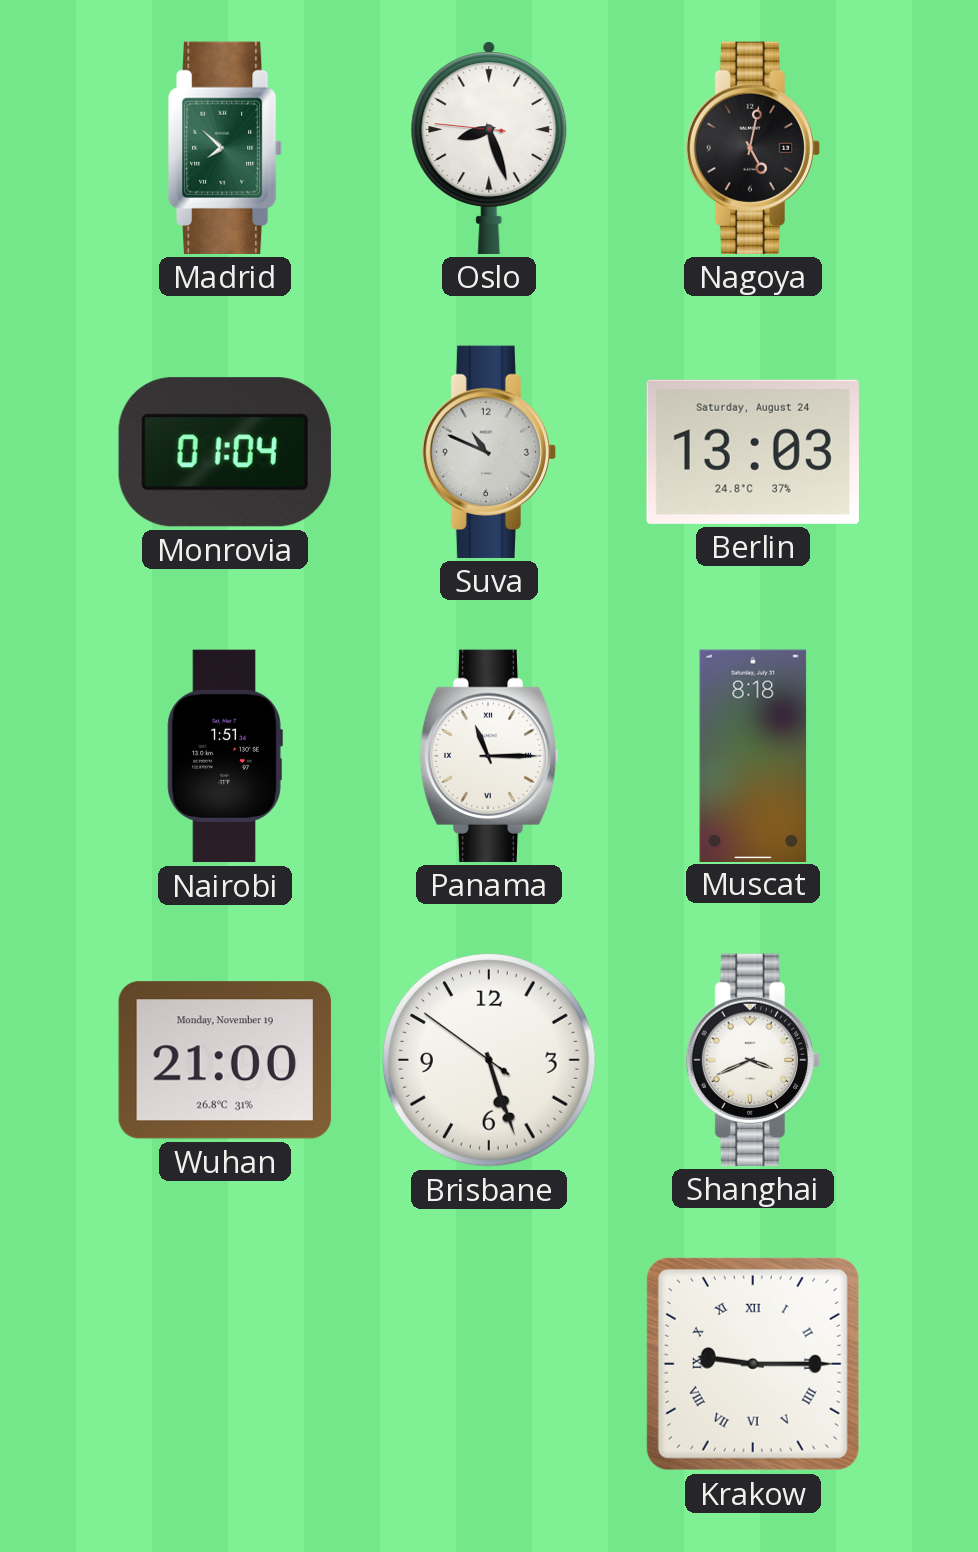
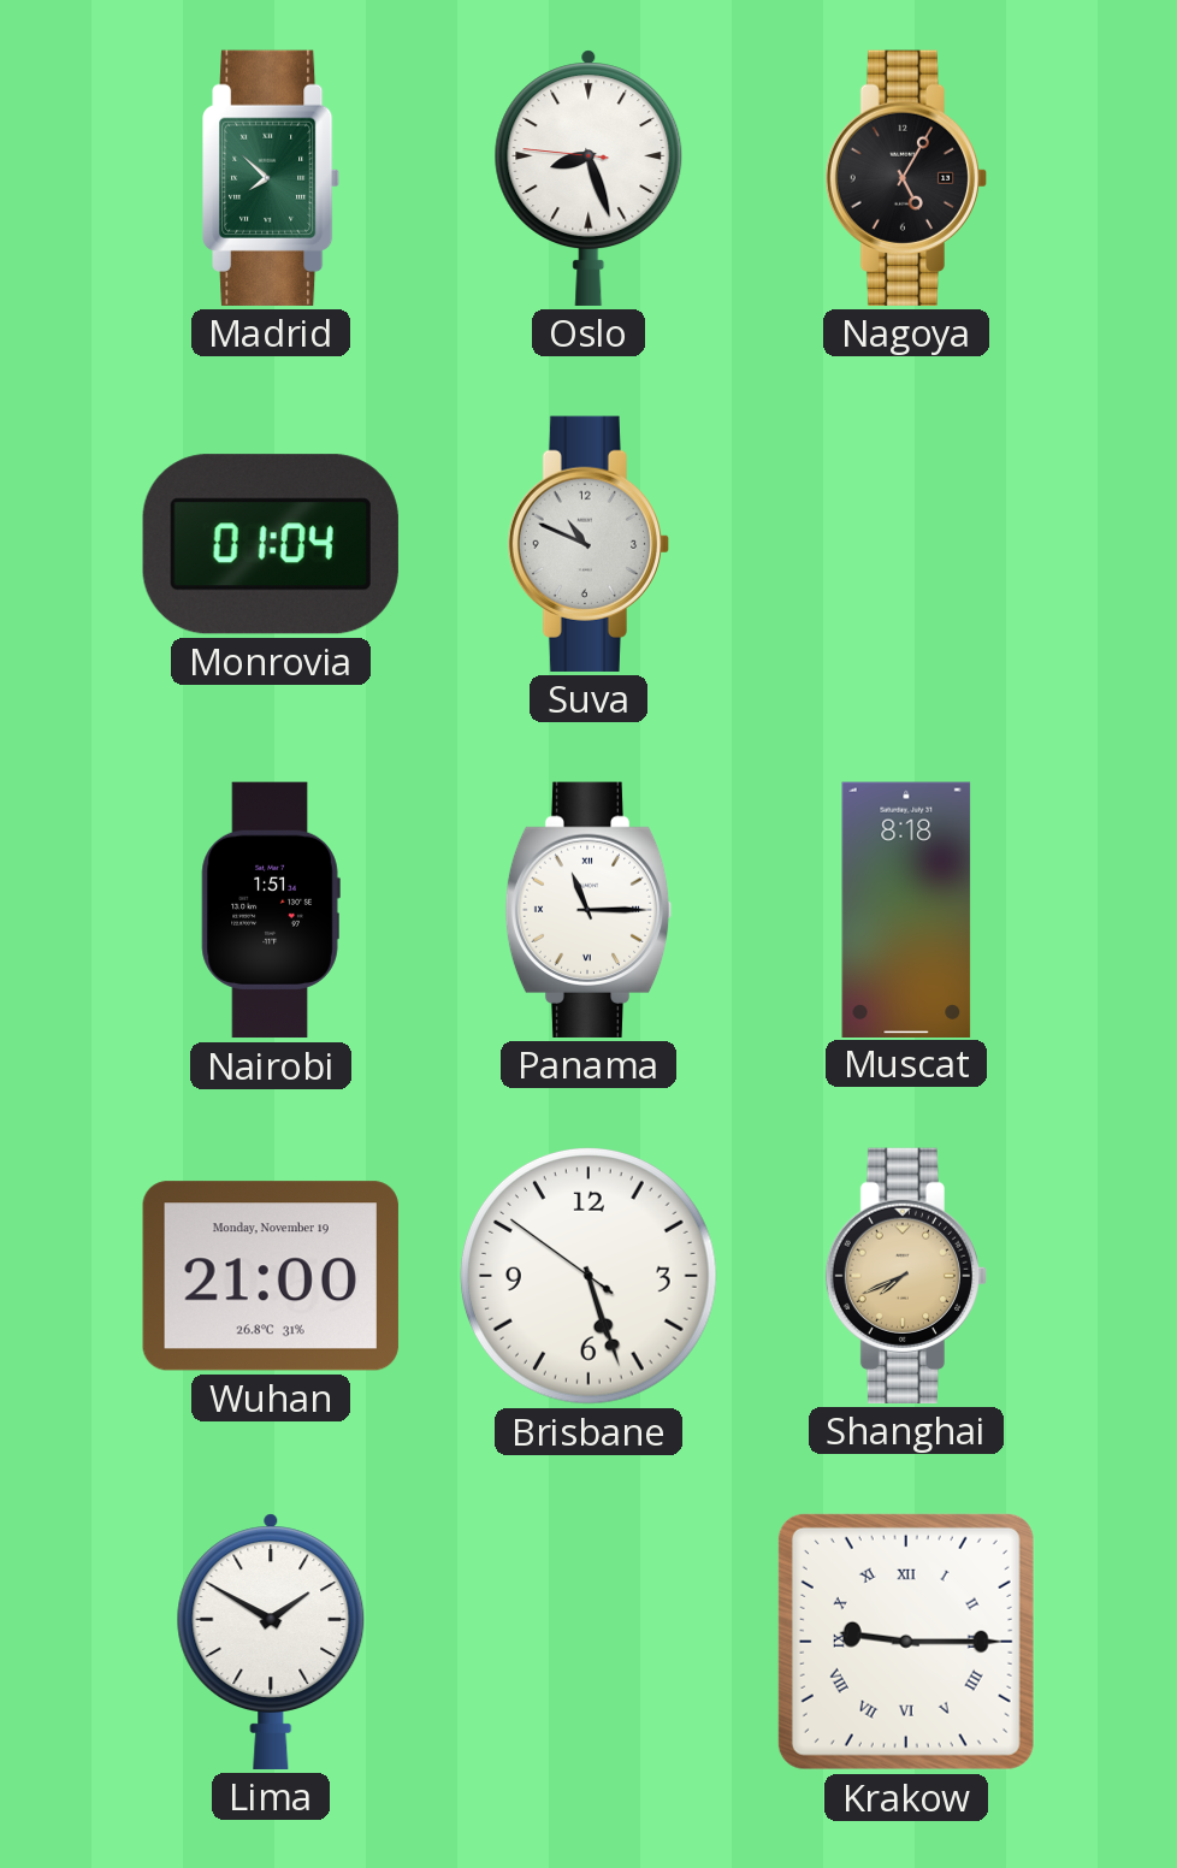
Nagoya: 5:02 -> 5:05 (905, 178)
Berlin: 13:03 -> none (753, 452)
Shanghai: 3:41 -> 7:41 (905, 1276)
Shanghai dial: white -> champagne (905, 1276)
Lima: none -> 1:50 (271, 1642)
